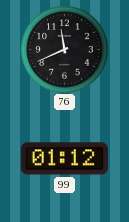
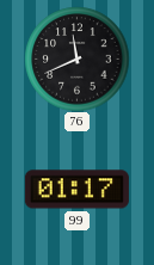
99: 01:12 -> 01:17 (76, 190)
